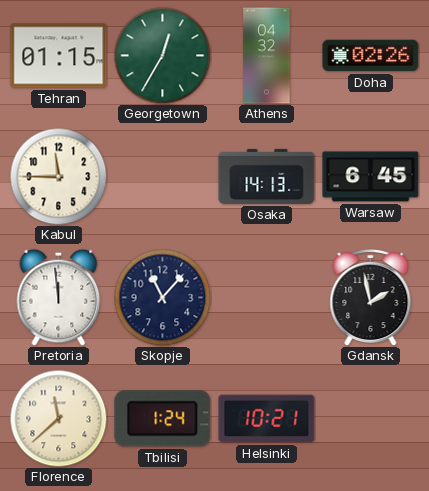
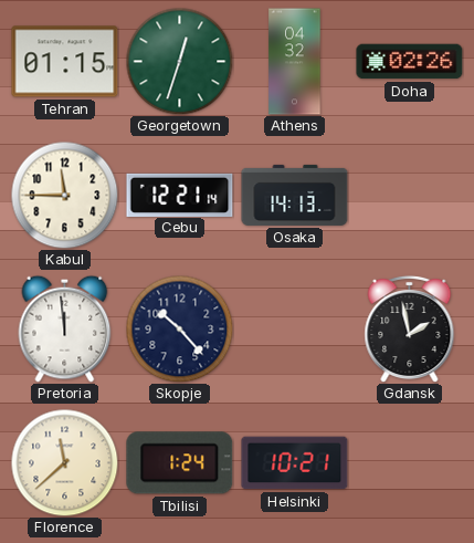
Georgetown: 12:35 -> 12:33 (179, 61)
Cebu: none -> 12:21 (180, 195)
Warsaw: 6:45 -> none (371, 177)
Skopje: 11:07 -> 10:23 (179, 328)
